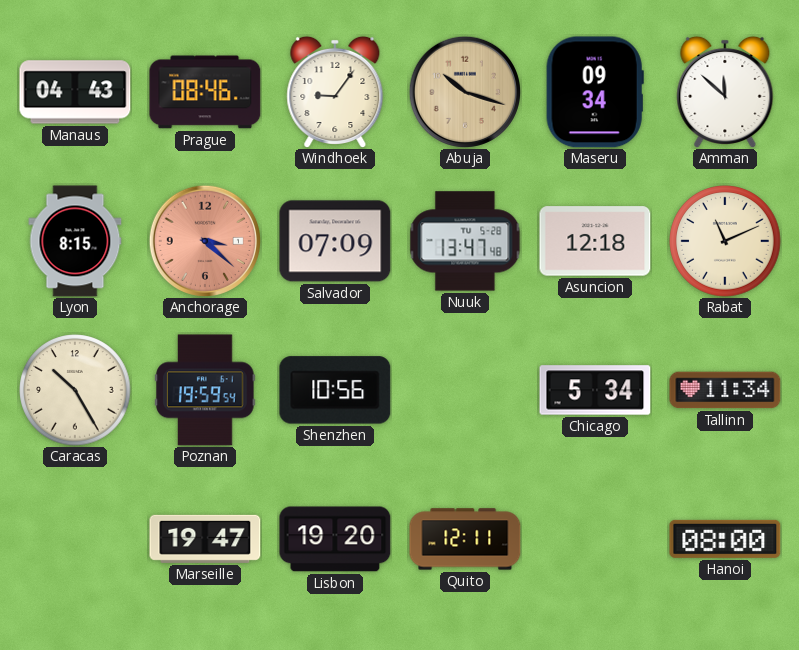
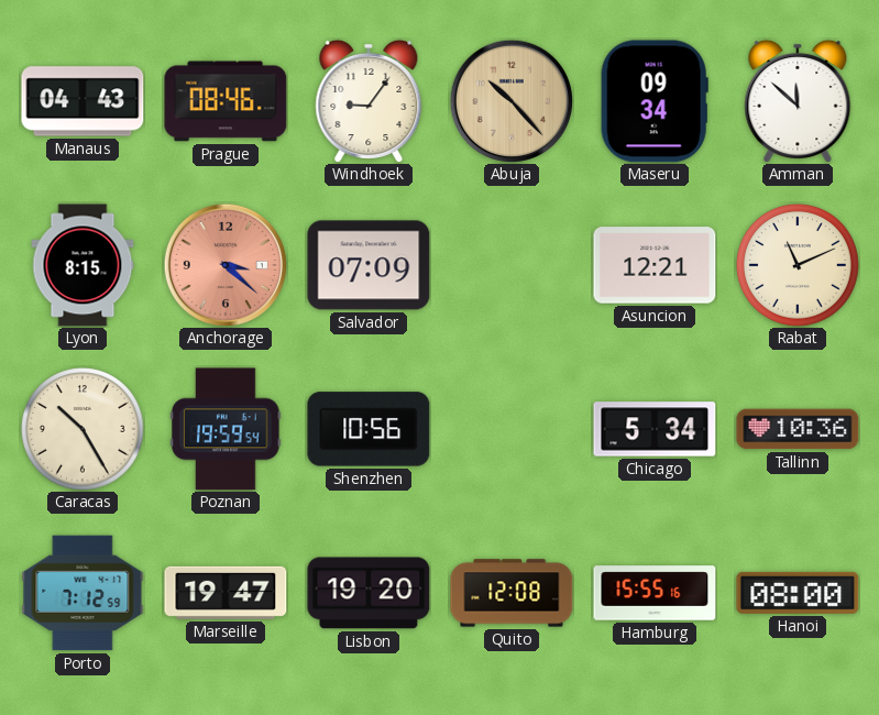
Abuja: 10:18 -> 10:23 (512, 101)
Nuuk: 13:47 -> none (465, 241)
Asuncion: 12:18 -> 12:21 (655, 265)
Tallinn: 11:34 -> 10:36 (798, 429)
Porto: none -> 7:12 (83, 593)
Quito: 12:11 -> 12:08 (512, 593)
Hamburg: none -> 15:55 (655, 593)
